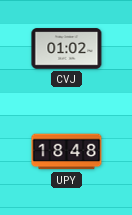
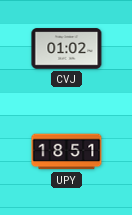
UPY: 18:48 -> 18:51 (67, 152)
